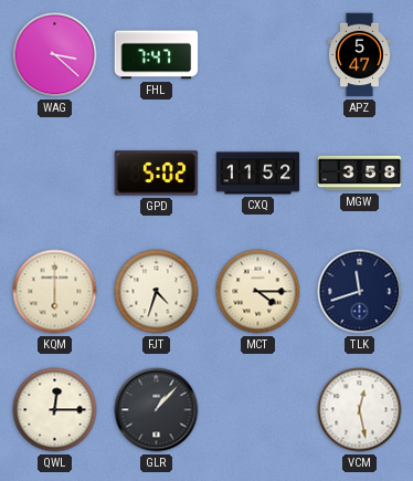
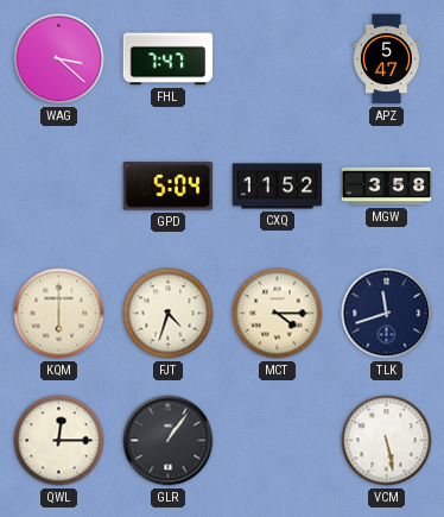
GPD: 5:02 -> 5:04 (169, 187)
GLR: 1:07 -> 1:06 (169, 441)
VCM: 12:28 -> 5:28 (387, 441)
